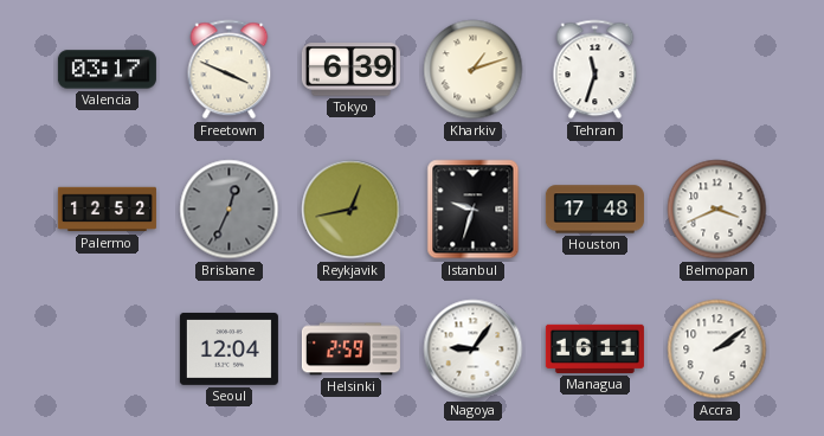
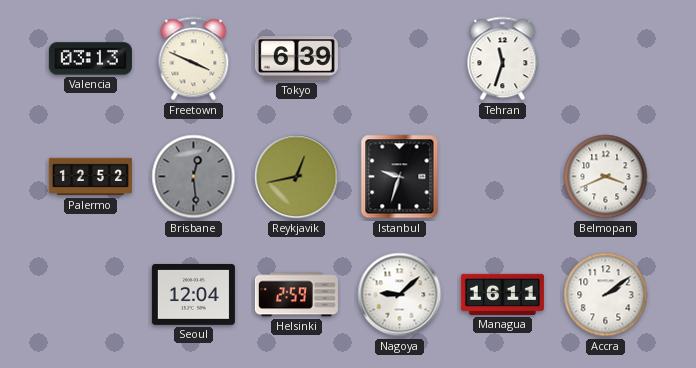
Valencia: 03:17 -> 03:13 (90, 59)
Kharkiv: 1:12 -> none (474, 70)
Brisbane: 12:34 -> 12:29 (194, 177)
Houston: 17:48 -> none (594, 210)
Nagoya: 9:06 -> 9:08 (400, 295)
